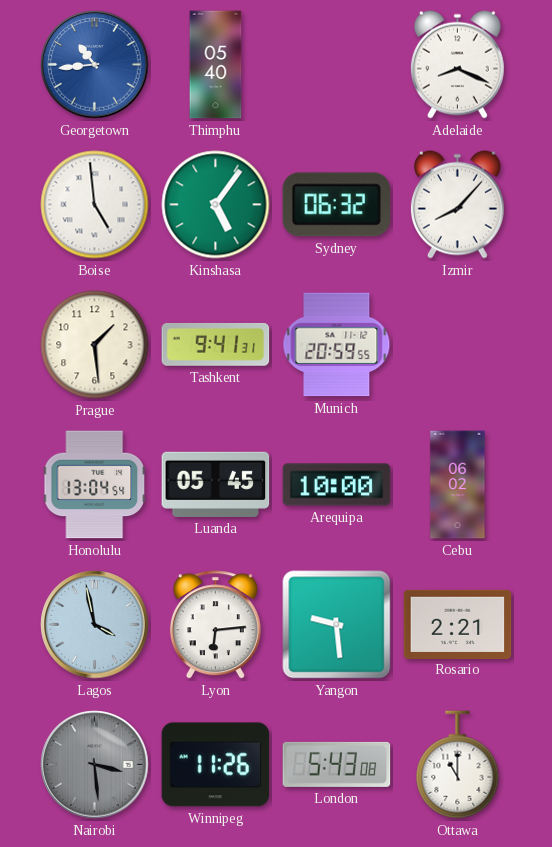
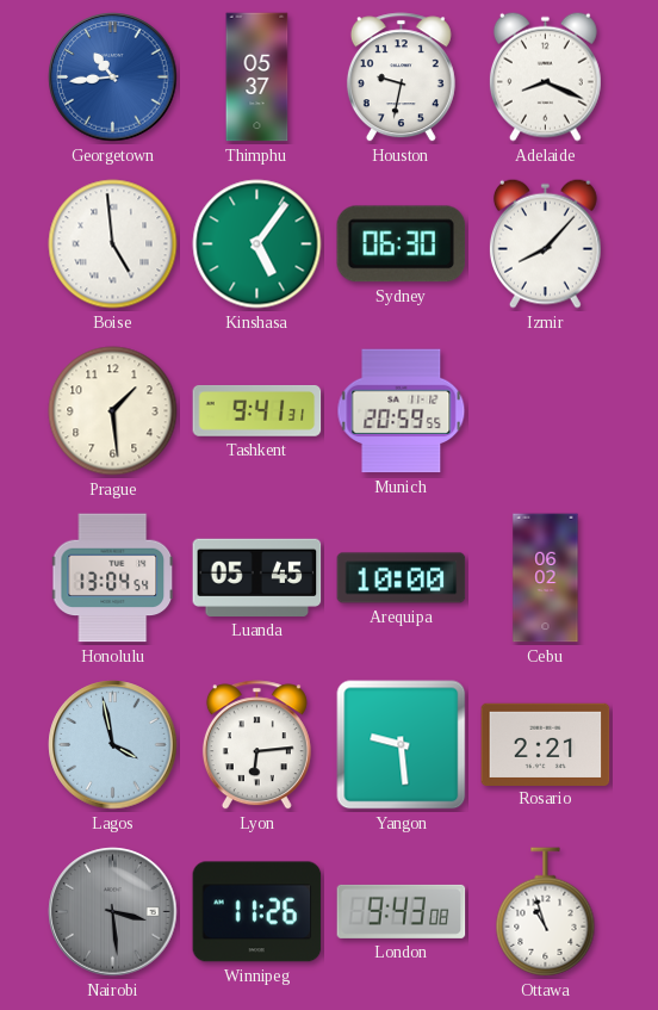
Thimphu: 05:40 -> 05:37 (257, 78)
Houston: none -> 9:32 (401, 78)
Sydney: 06:32 -> 06:30 (402, 244)
London: 5:43 -> 9:43 (402, 911)
Ottawa: 11:00 -> 10:57 (546, 912)
